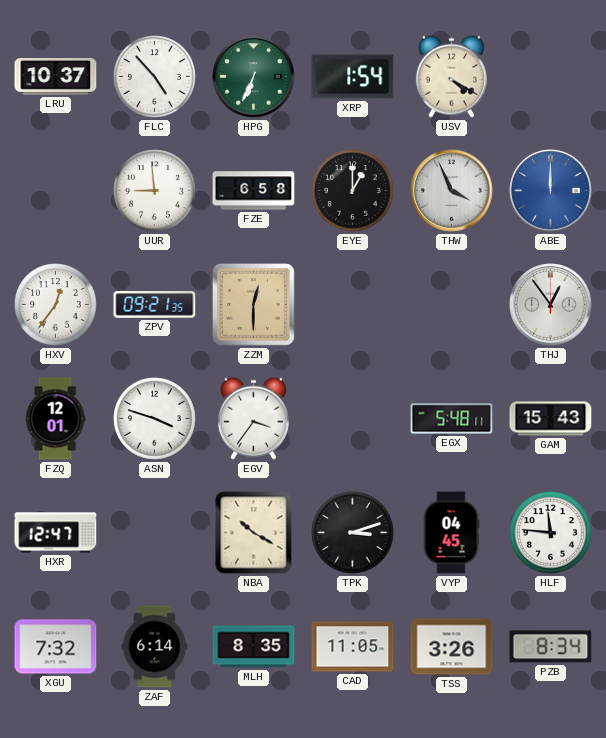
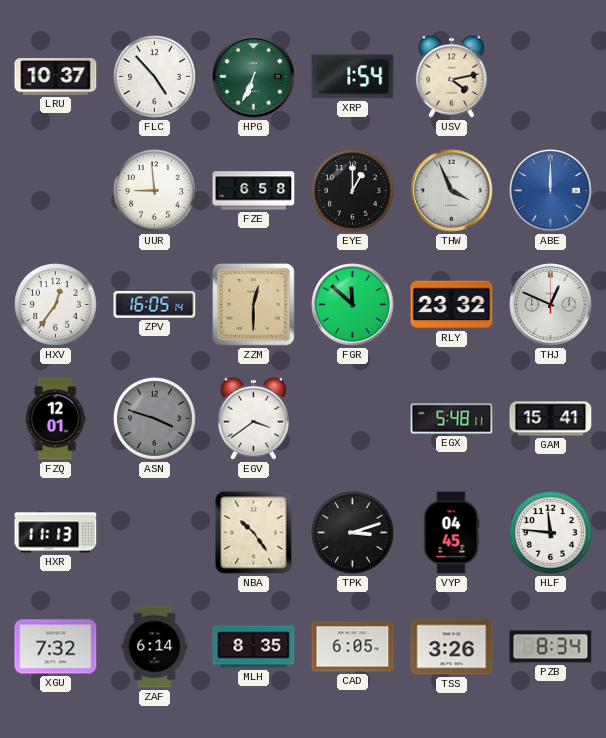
USV: 4:20 -> 4:13 (451, 76)
ZPV: 09:21 -> 16:05 (155, 305)
FGR: none -> 11:52 (353, 305)
RLY: none -> 23:32 (452, 305)
THJ: 12:54 -> 12:49 (551, 305)
ASN dial: white -> grey (155, 419)
EGV: 3:36 -> 3:39 (253, 418)
GAM: 15:43 -> 15:41 (551, 419)
HXR: 12:47 -> 11:13 (56, 533)
NBA: 10:20 -> 10:24 (254, 533)
CAD: 11:05 -> 6:05 (353, 647)
